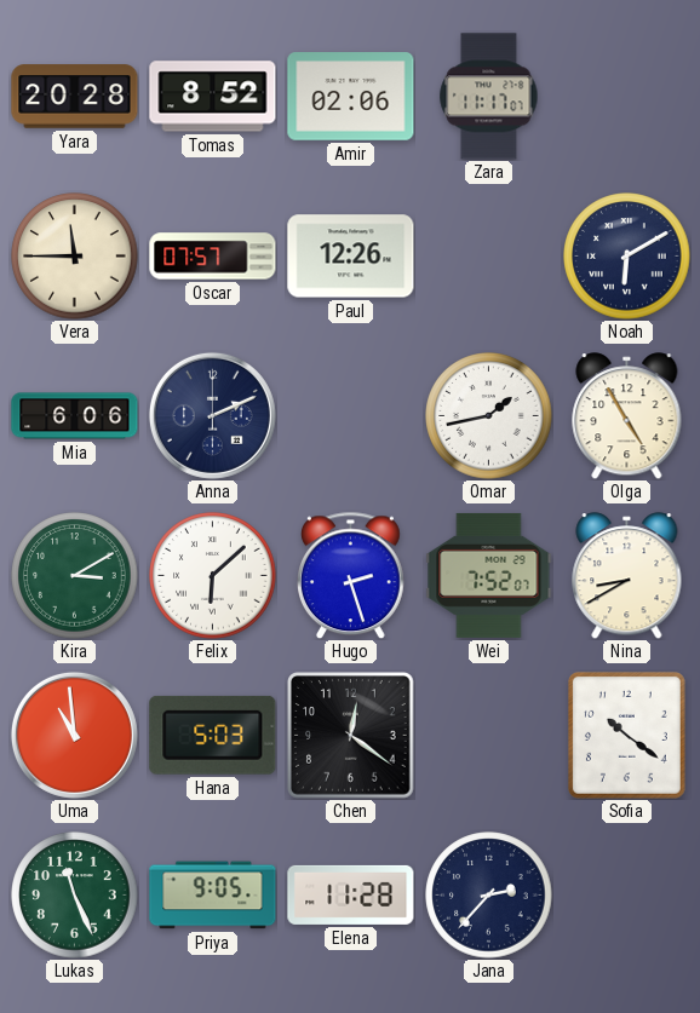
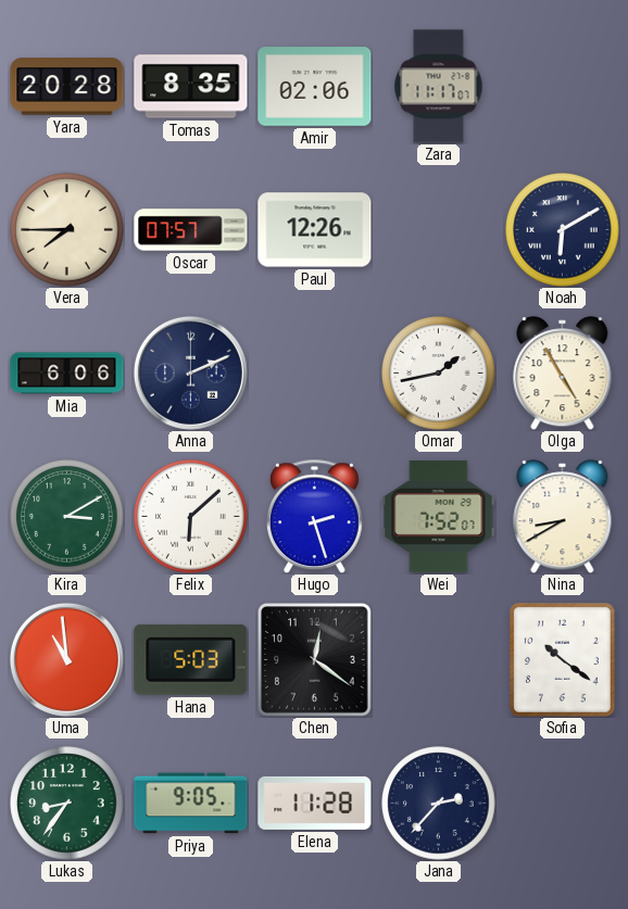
Tomas: 8:52 -> 8:35 (191, 87)
Vera: 11:45 -> 7:45 (67, 230)
Lukas: 11:26 -> 8:36 (67, 804)
